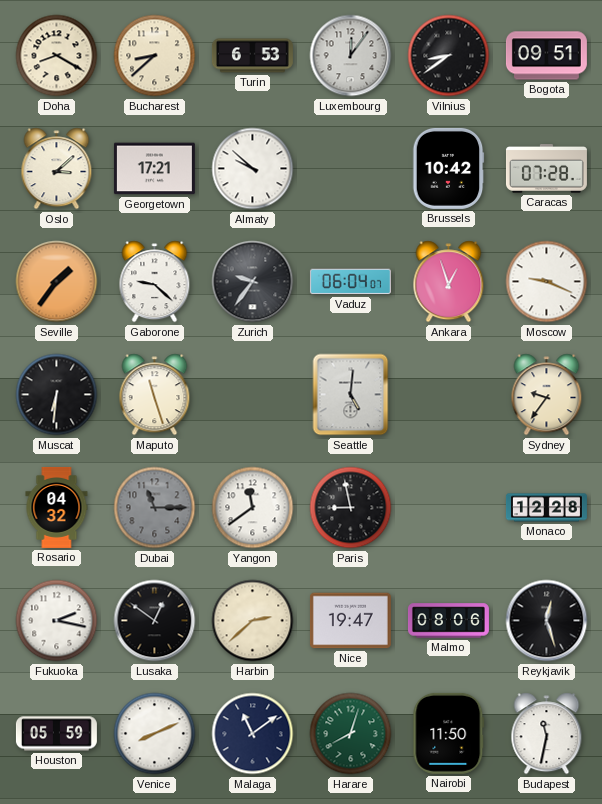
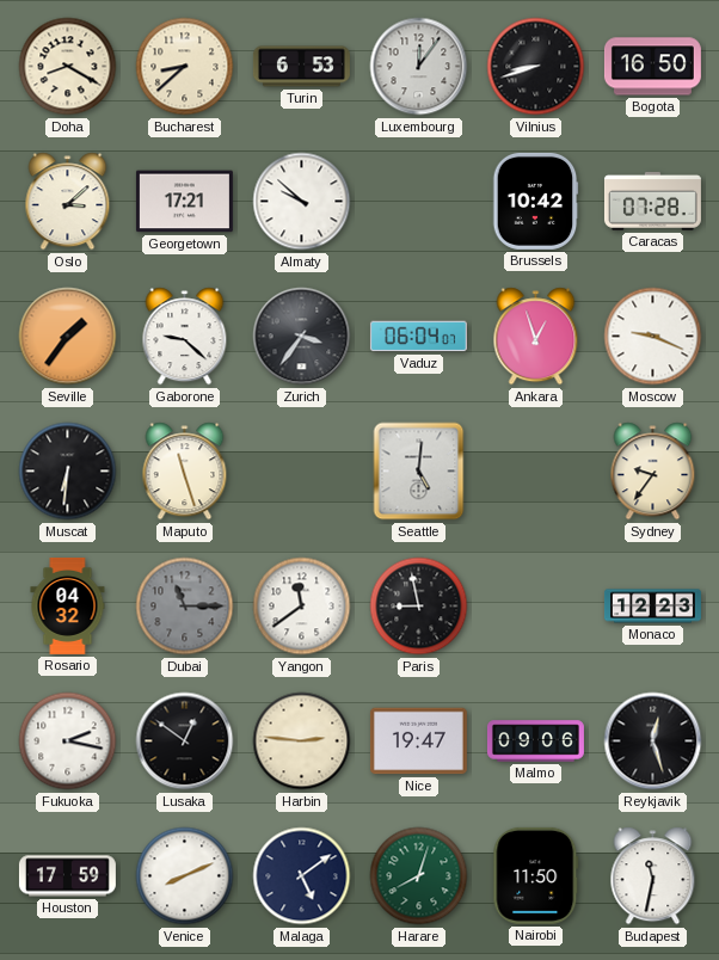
Vilnius: 8:39 -> 8:42 (536, 67)
Bogota: 09:51 -> 16:50 (652, 67)
Zurich: 9:36 -> 3:36 (302, 337)
Monaco: 12:28 -> 12:23 (652, 607)
Harbin: 2:38 -> 2:46 (302, 741)
Malmo: 08:06 -> 09:06 (535, 741)
Houston: 05:59 -> 17:59 (67, 876)
Malaga: 11:09 -> 5:09 (302, 876)
